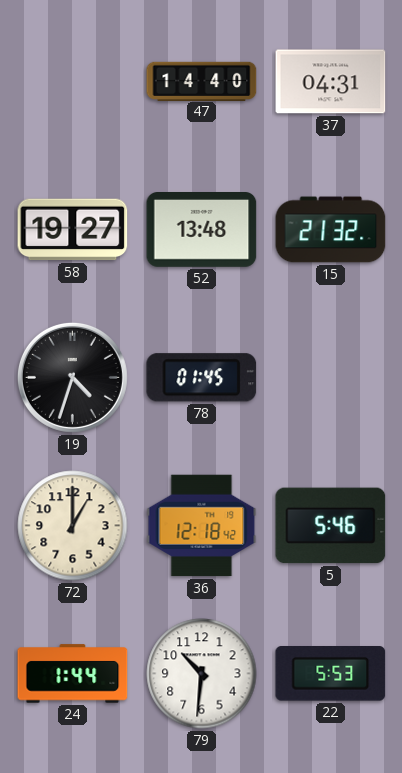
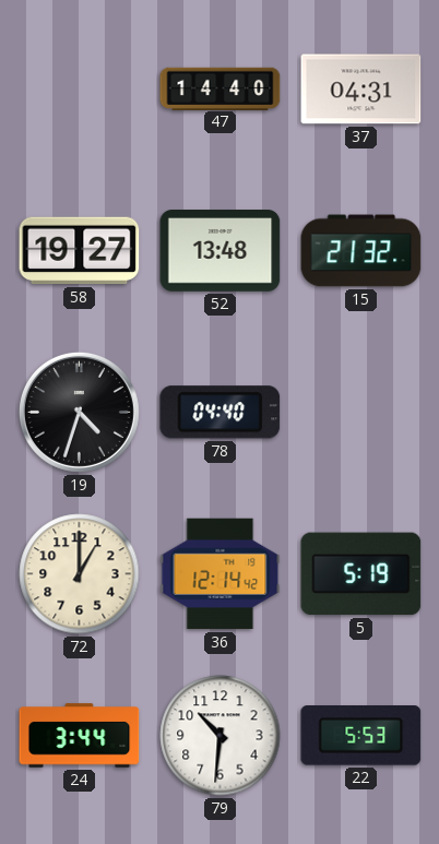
78: 01:45 -> 04:40 (221, 413)
36: 12:18 -> 12:14 (221, 574)
5: 5:46 -> 5:19 (361, 574)
24: 1:44 -> 3:44 (80, 736)
